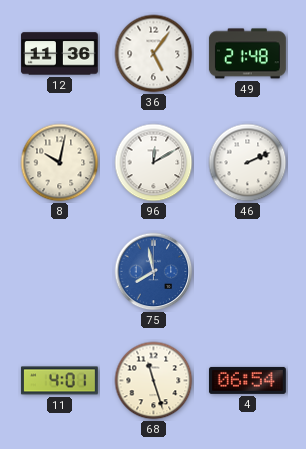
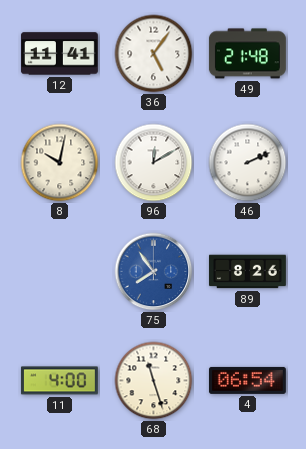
12: 11:36 -> 11:41 (59, 54)
75: 7:58 -> 7:54 (154, 272)
89: none -> 8:26 (247, 272)
11: 4:01 -> 4:00 (59, 381)
